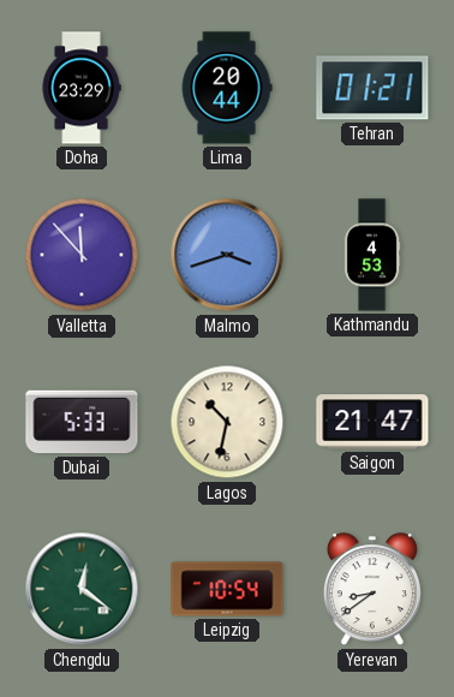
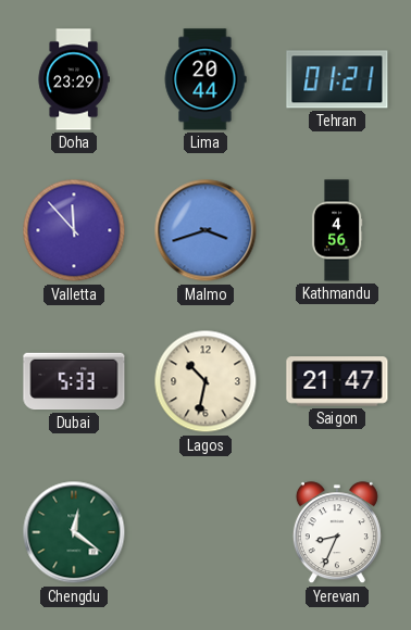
Kathmandu: 4:53 -> 4:56 (337, 230)
Leipzig: 10:54 -> none (227, 589)
Yerevan: 8:39 -> 8:34 (337, 533)
